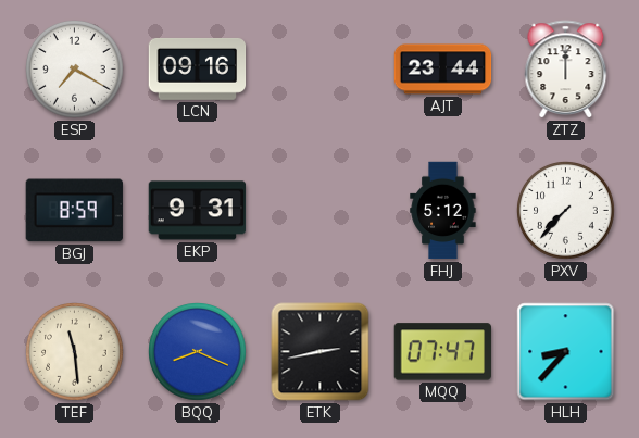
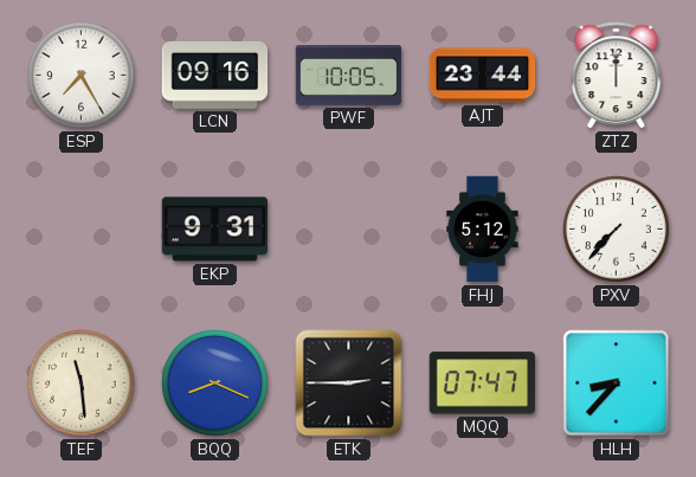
ESP: 7:20 -> 7:25 (82, 76)
PWF: none -> 10:05 (349, 76)
BGJ: 8:59 -> none (74, 211)
ETK: 2:43 -> 2:45 (349, 383)
